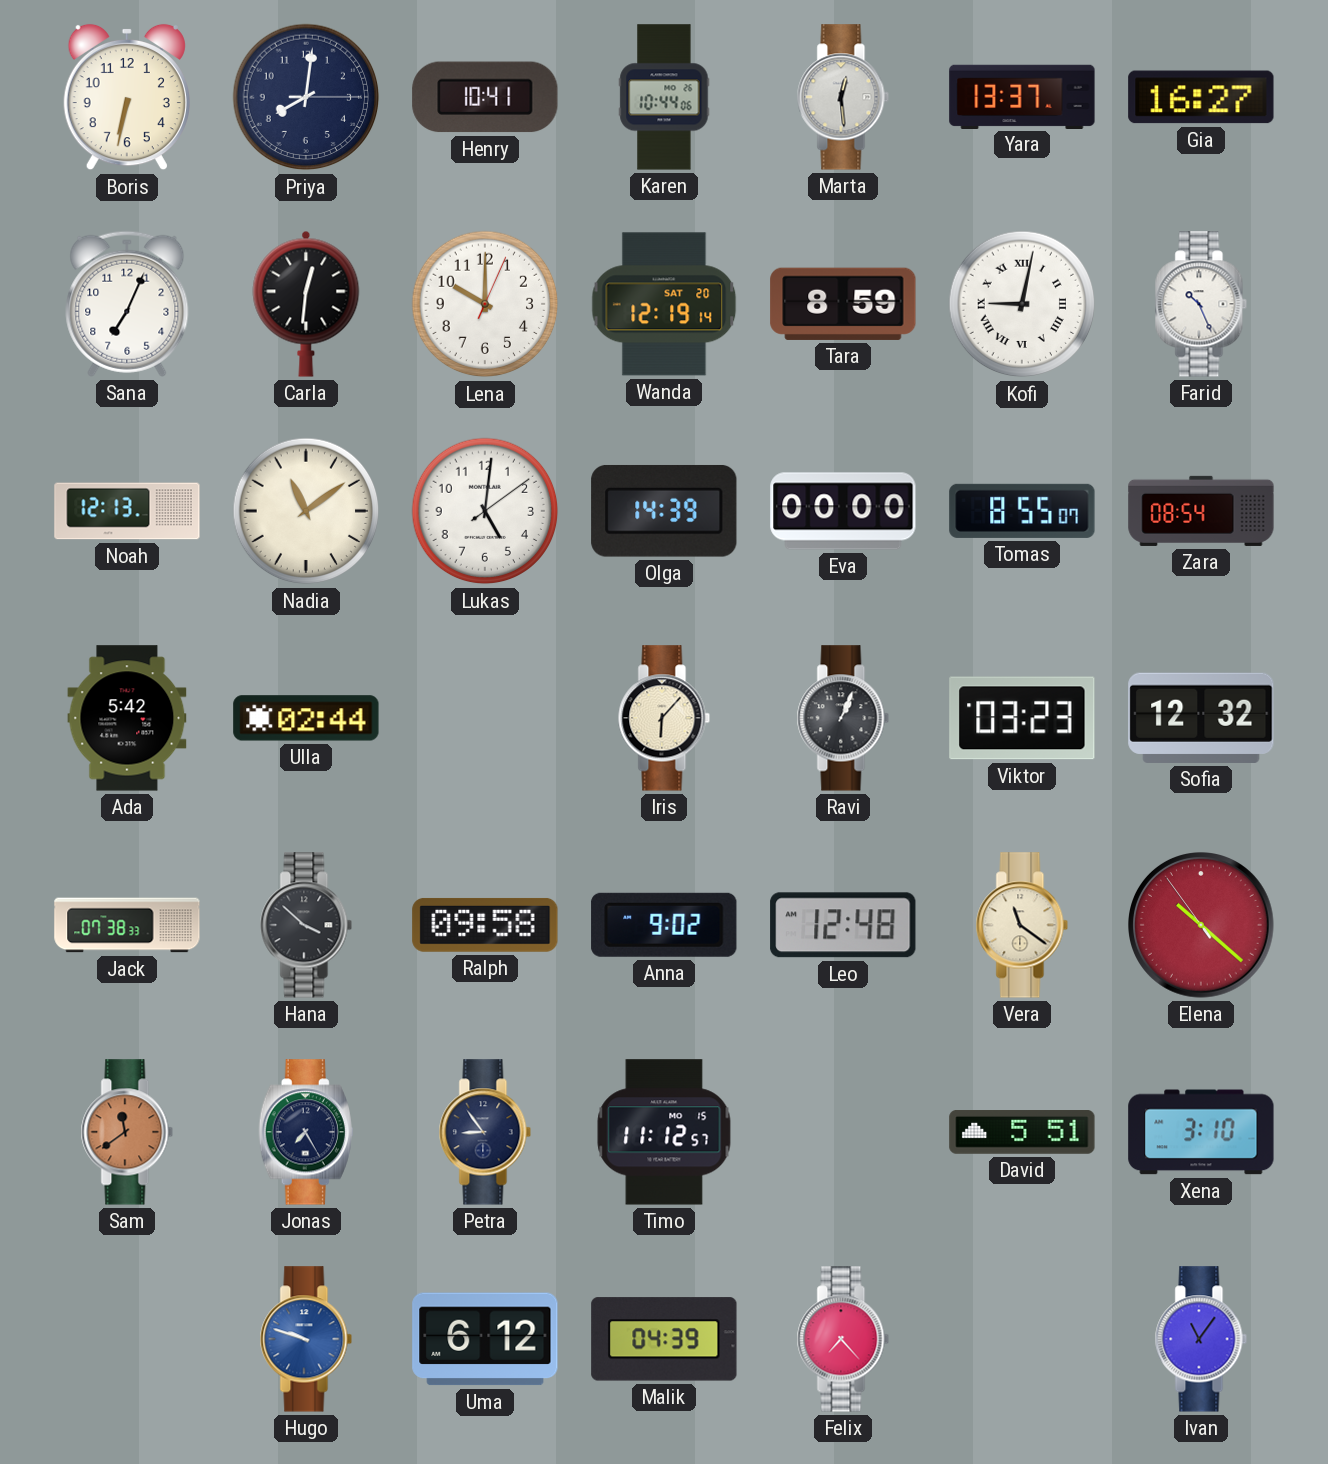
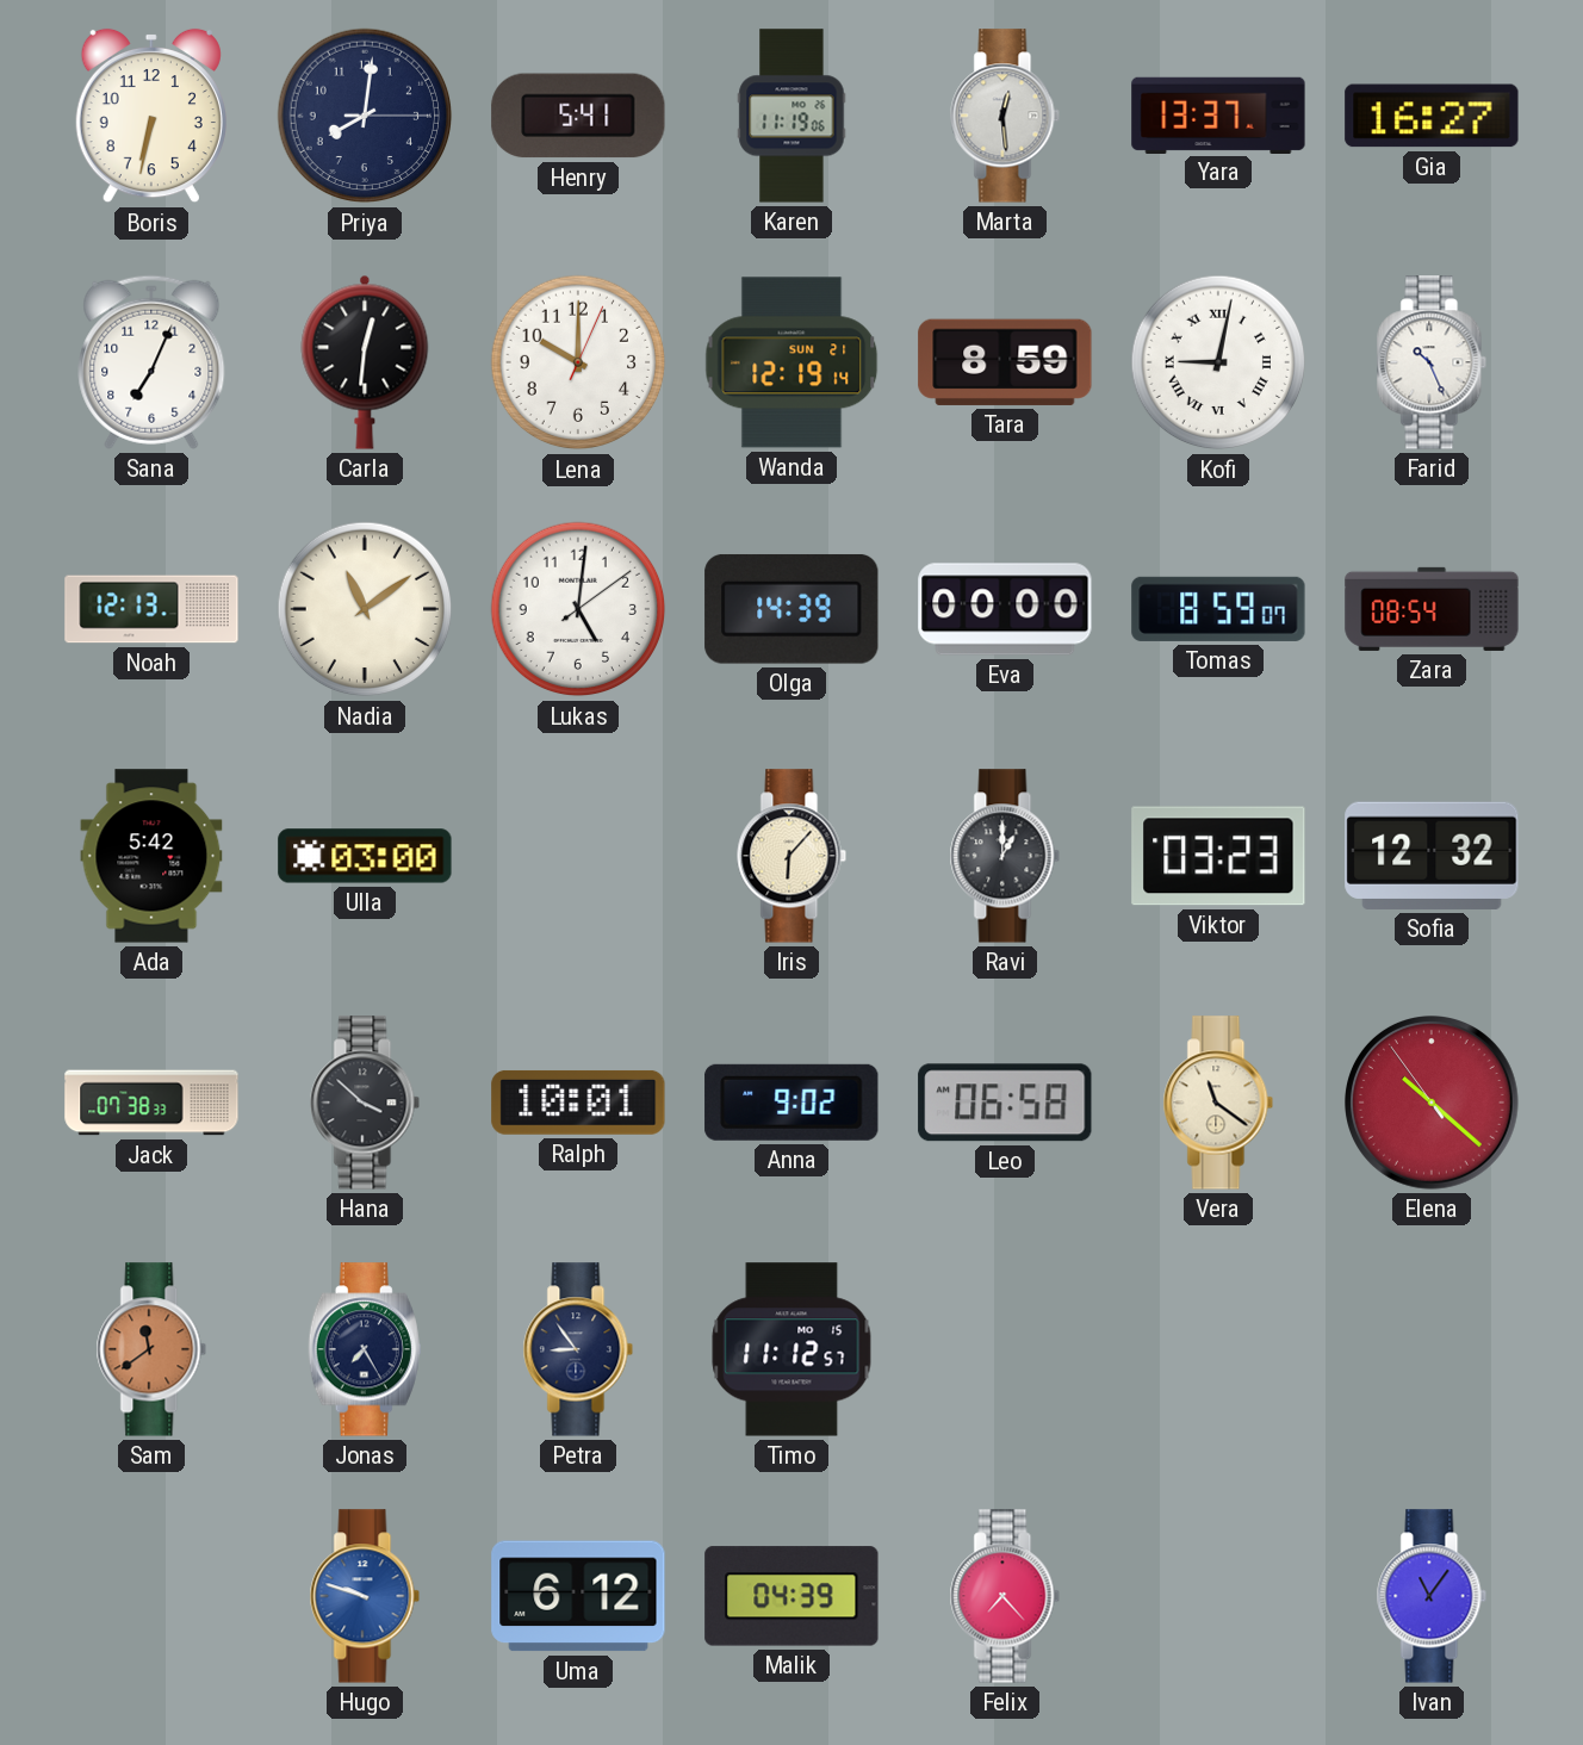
Henry: 10:41 -> 5:41 (578, 116)
Karen: 10:44 -> 11:19 (791, 116)
Wanda date: SAT 20 -> SUN 21 (791, 362)
Tomas: 8:55 -> 8:59 (1218, 609)
Ulla: 02:44 -> 03:00 (365, 856)
Ravi: 1:04 -> 1:00 (1005, 856)
Ralph: 09:58 -> 10:01 (578, 1103)
Leo: 12:48 -> 06:58 (1005, 1103)
David: 5:51 -> none (1022, 1133)
Xena: 3:10 -> none (1201, 1132)
